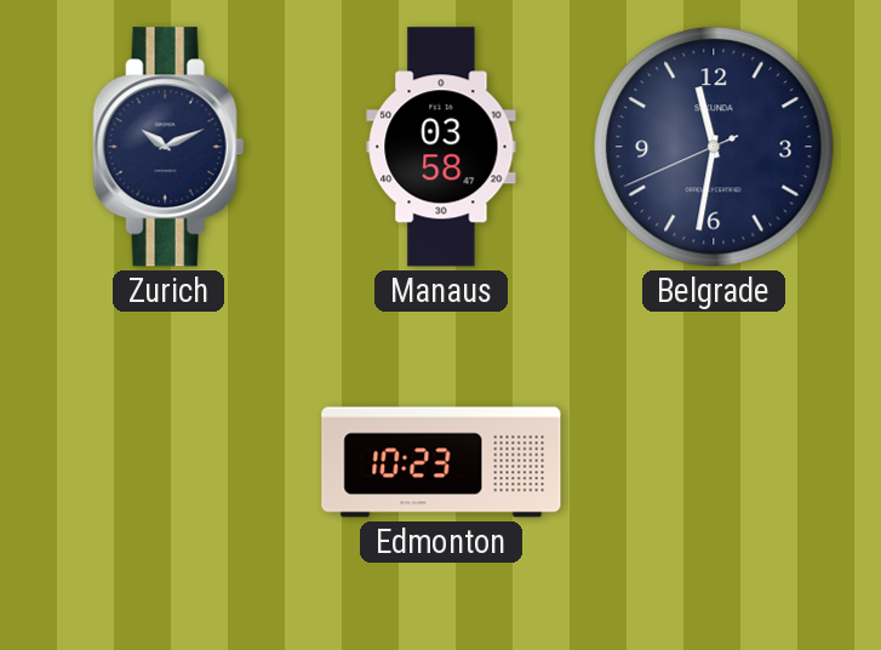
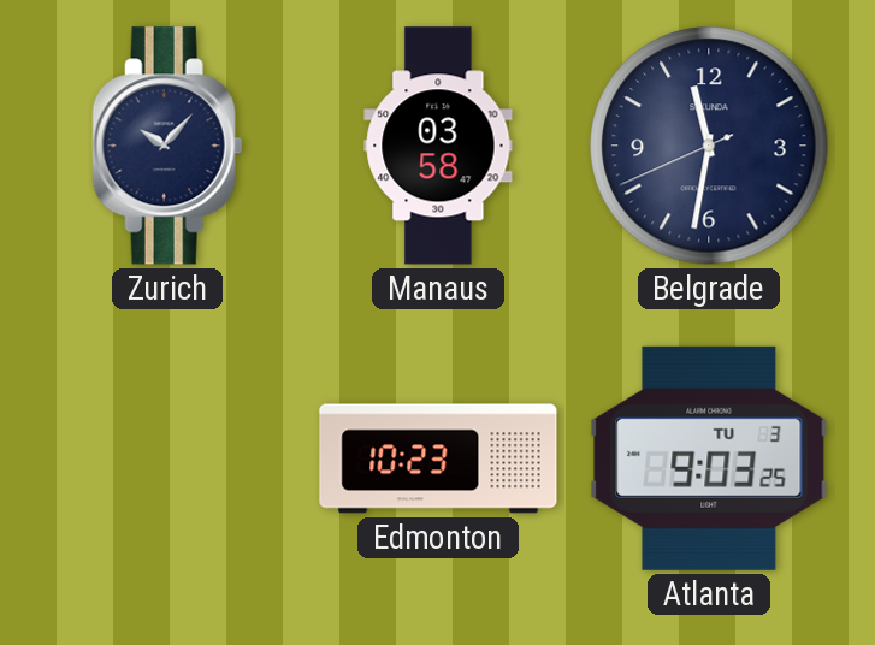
Zurich: 10:11 -> 10:07 (167, 146)
Atlanta: none -> 9:03 (709, 458)
